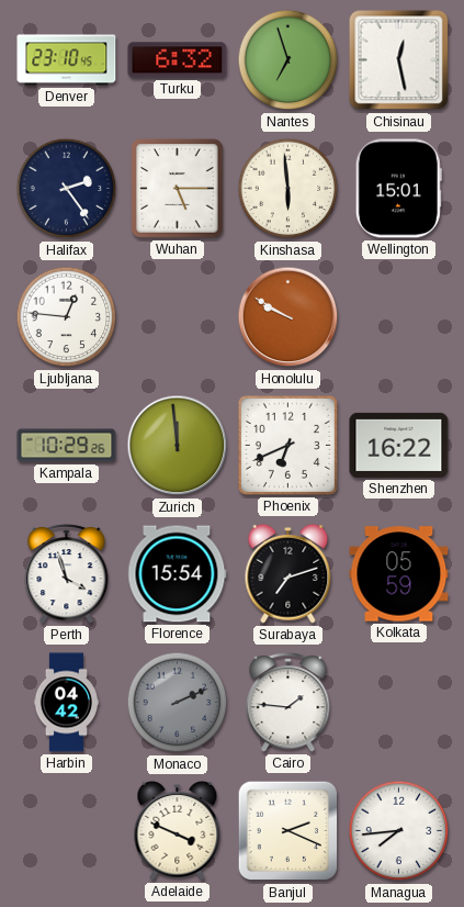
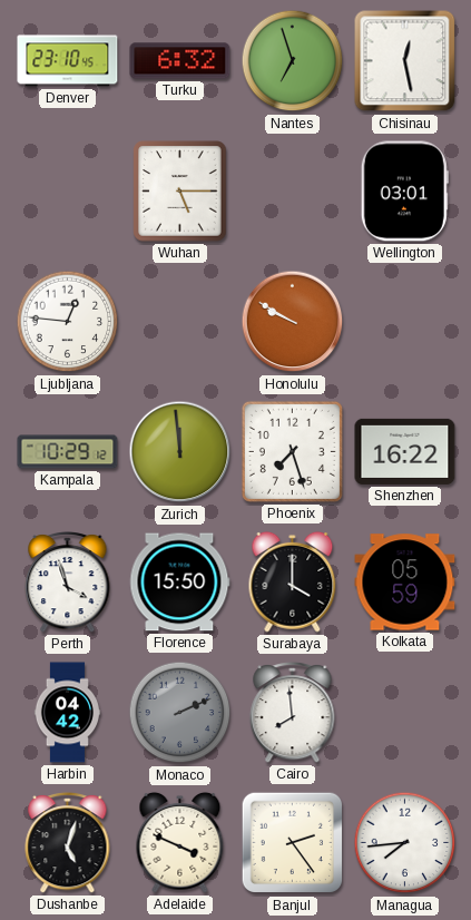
Halifax: 2:24 -> none (67, 189)
Kinshasa: 5:59 -> none (288, 189)
Wellington: 15:01 -> 03:01 (404, 192)
Kampala: 10:29:26 -> 10:29:12 (68, 452)
Phoenix: 6:41 -> 7:27 (292, 451)
Florence: 15:54 -> 15:50 (179, 583)
Surabaya: 7:12 -> 4:00 (293, 581)
Cairo: 1:46 -> 7:59 (293, 713)
Dushanbe: none -> 5:03 (68, 843)
Banjul: 2:19 -> 2:24 (293, 843)
